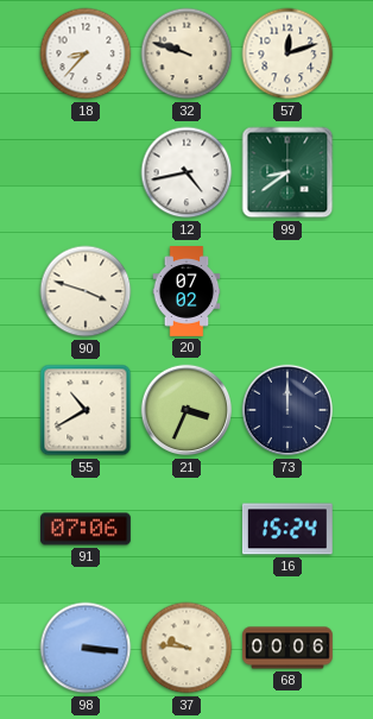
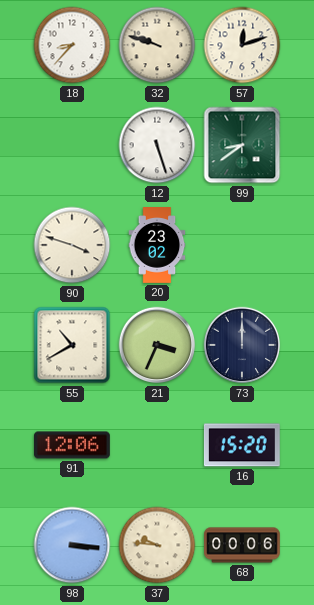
12: 4:43 -> 5:27 (157, 145)
20: 07:02 -> 23:02 (157, 245)
91: 07:06 -> 12:06 (73, 445)
16: 15:24 -> 15:20 (242, 445)
